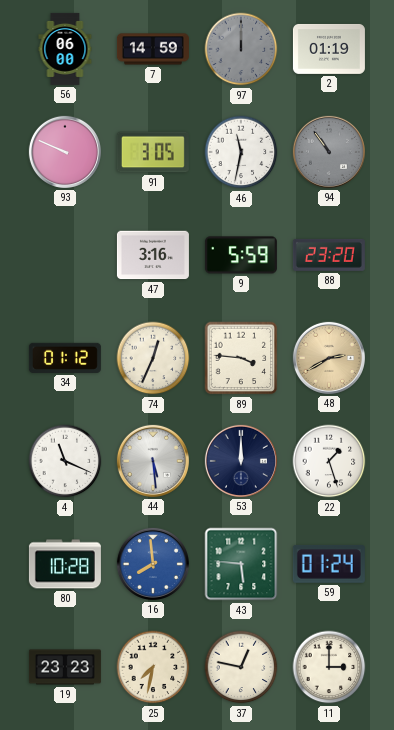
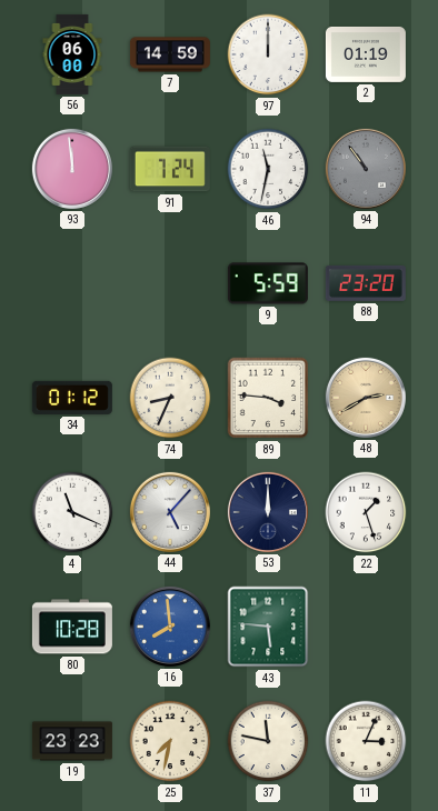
97 dial: grey -> white (268, 54)
93: 9:49 -> 11:59 (72, 169)
91: 3:05 -> 7:24 (170, 169)
47: 3:16 -> none (153, 255)
74: 12:34 -> 8:34 (170, 398)
44: 5:29 -> 5:07 (170, 512)
59: 01:24 -> none (329, 564)
37: 12:47 -> 11:47 (268, 741)
11: 3:00 -> 3:04 (366, 741)
